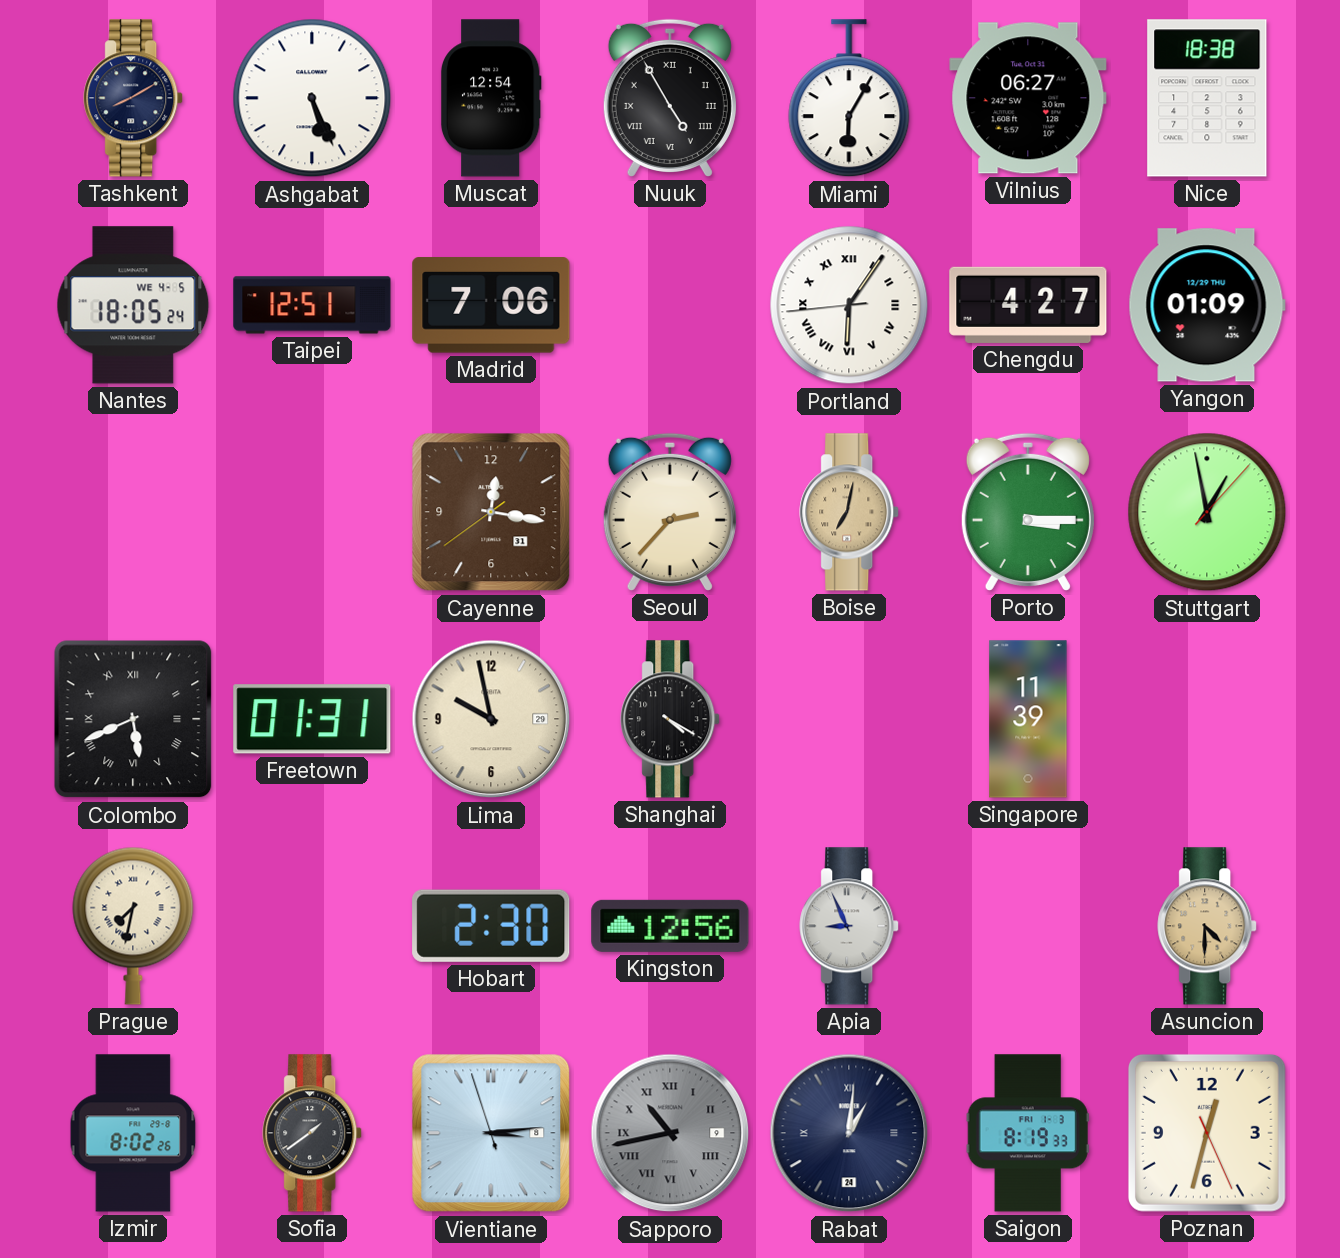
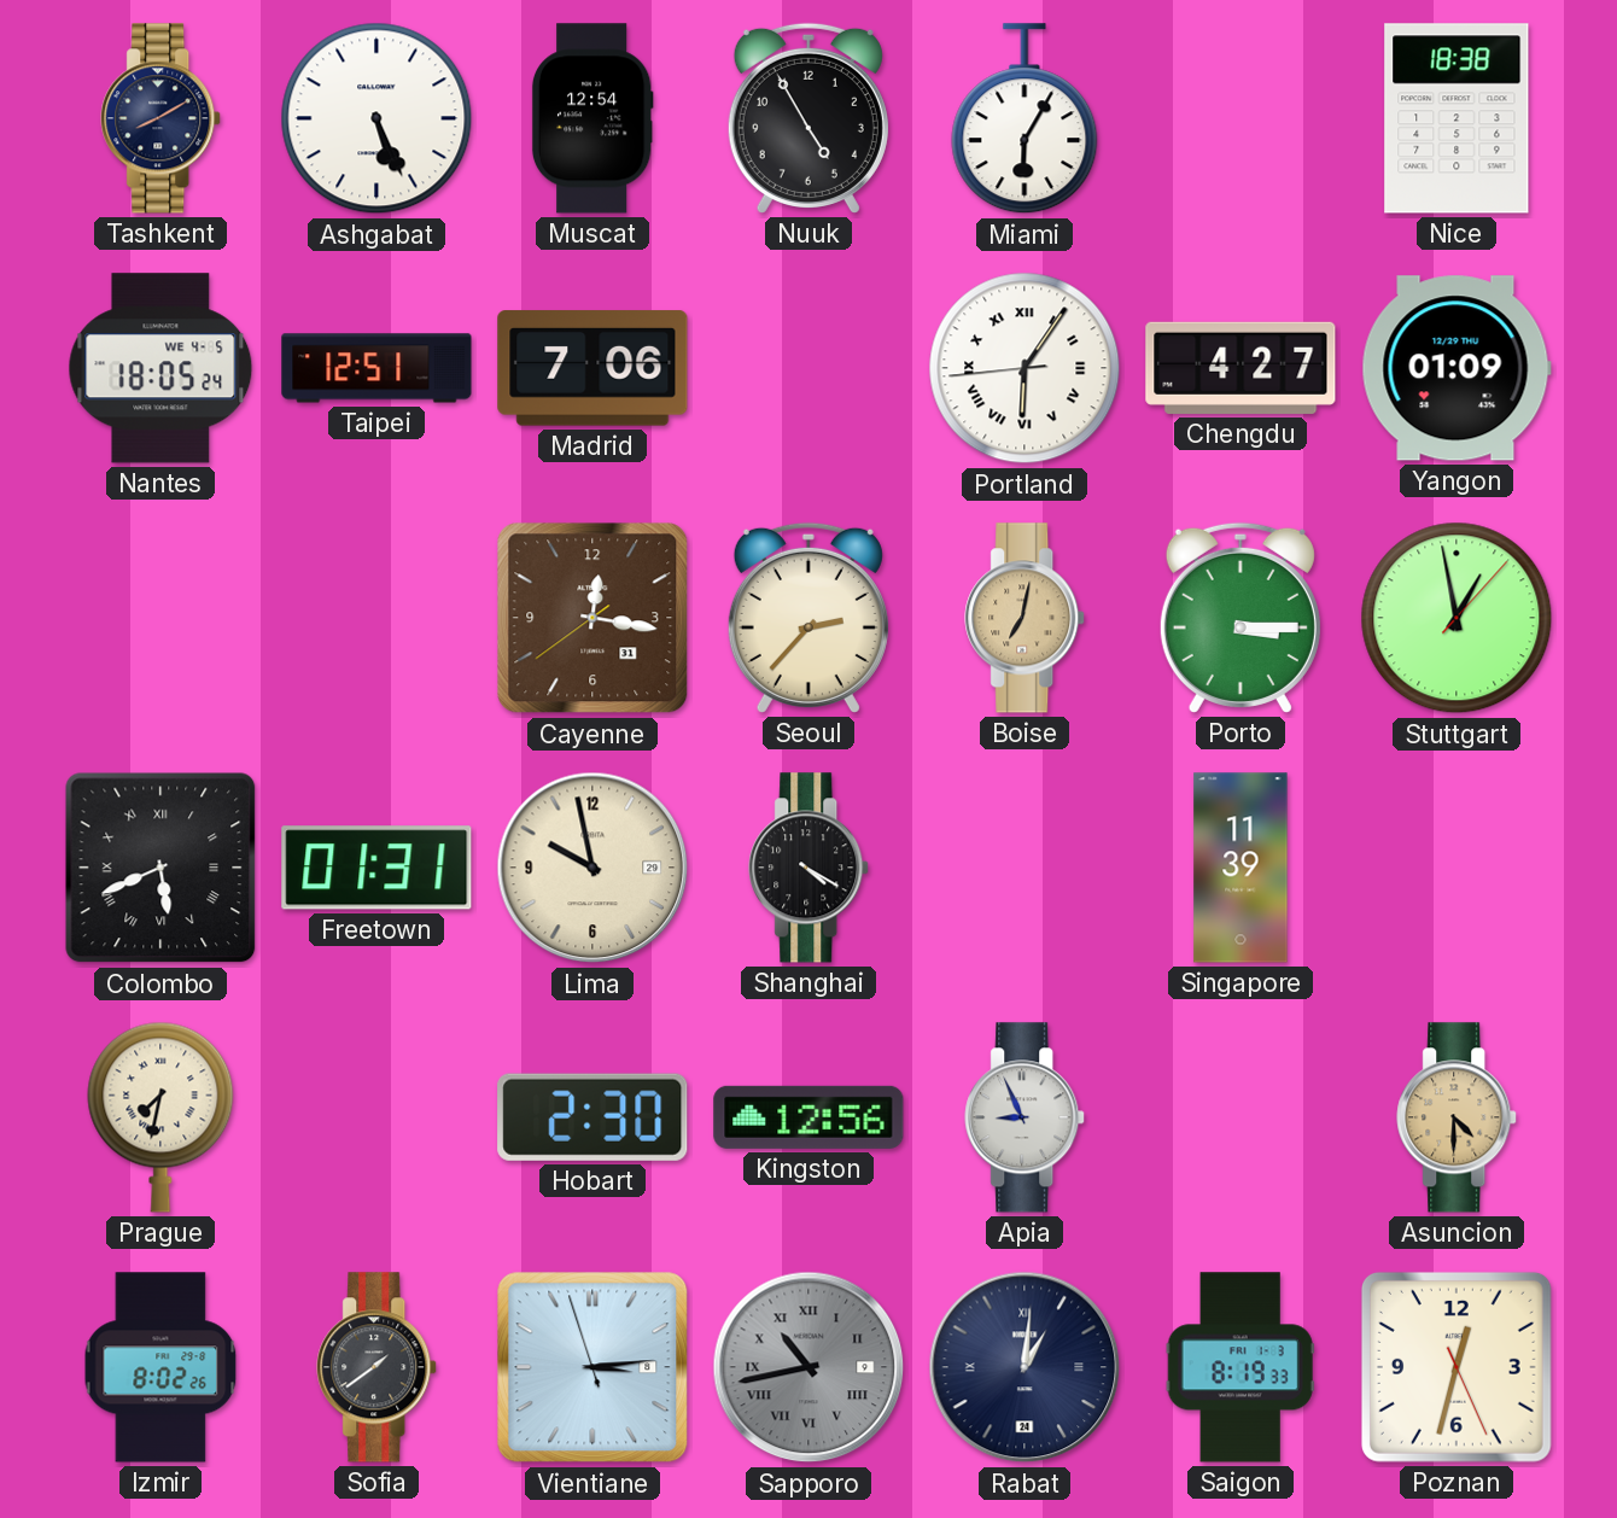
Nuuk numerals: Roman -> Arabic (808, 118)
Vilnius: 06:27 -> none (1028, 98)
